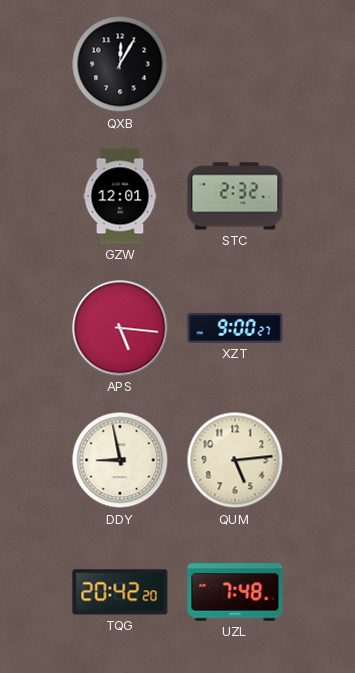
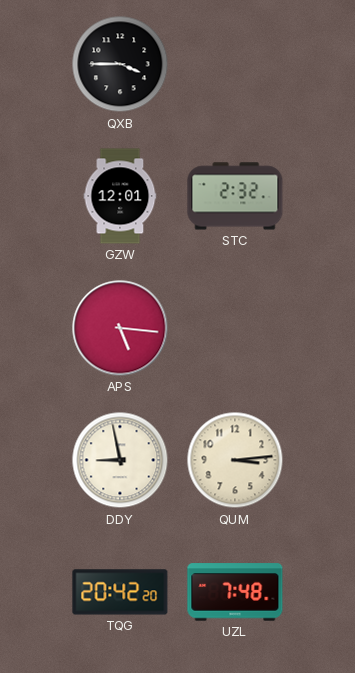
QXB: 12:05 -> 3:45 (120, 64)
XZT: 9:00 -> none (235, 328)
QUM: 5:14 -> 3:14 (235, 460)
